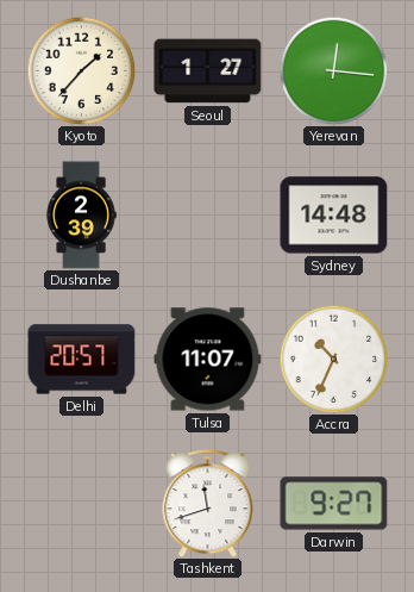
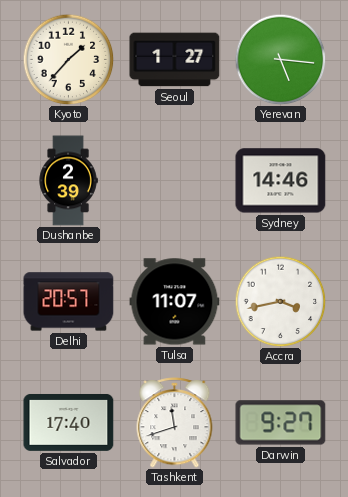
Yerevan: 12:16 -> 5:16 (280, 59)
Sydney: 14:48 -> 14:46 (281, 181)
Accra: 10:34 -> 3:43 (280, 301)
Salvador: none -> 17:40 (69, 422)
